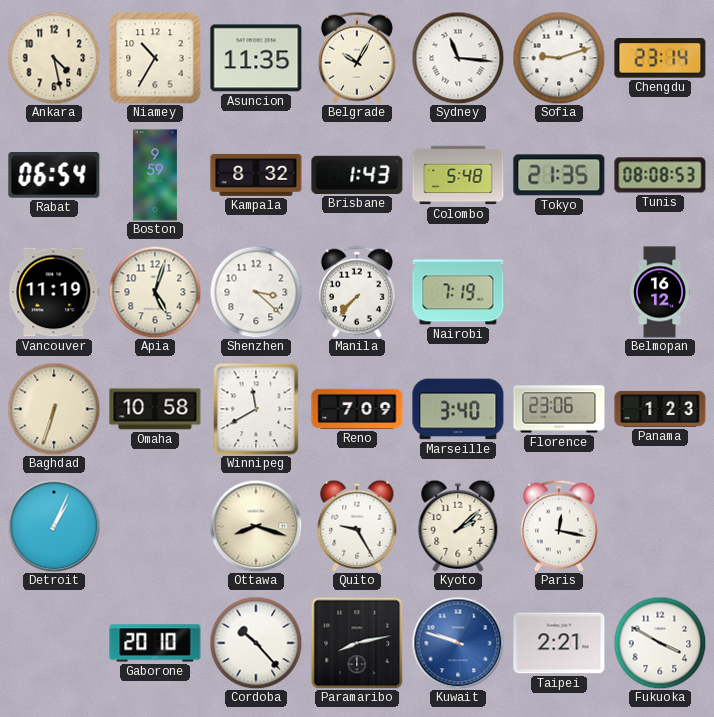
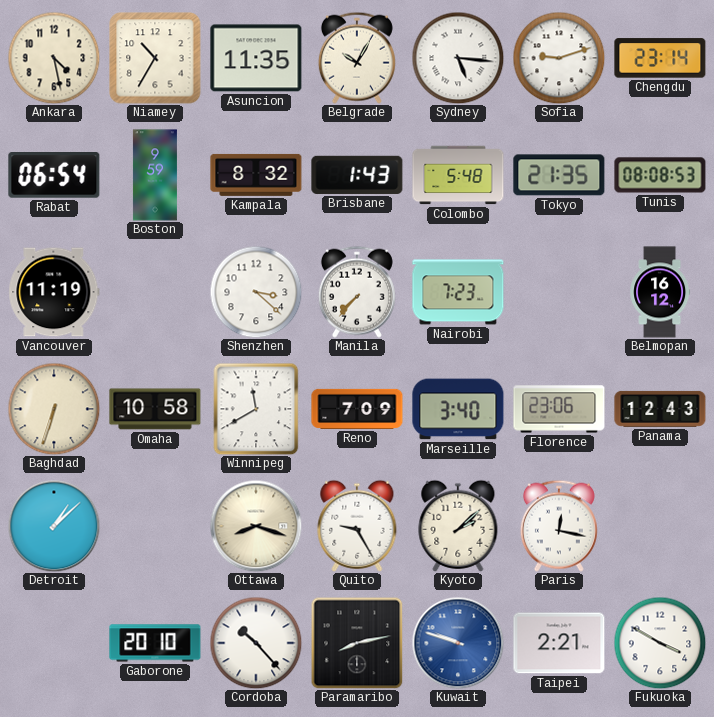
Sydney: 11:16 -> 5:16 (458, 58)
Apia: 5:03 -> none (155, 292)
Nairobi: 7:19 -> 7:23 (458, 292)
Panama: 1:23 -> 12:43 (660, 409)
Detroit: 1:04 -> 1:08 (54, 526)
